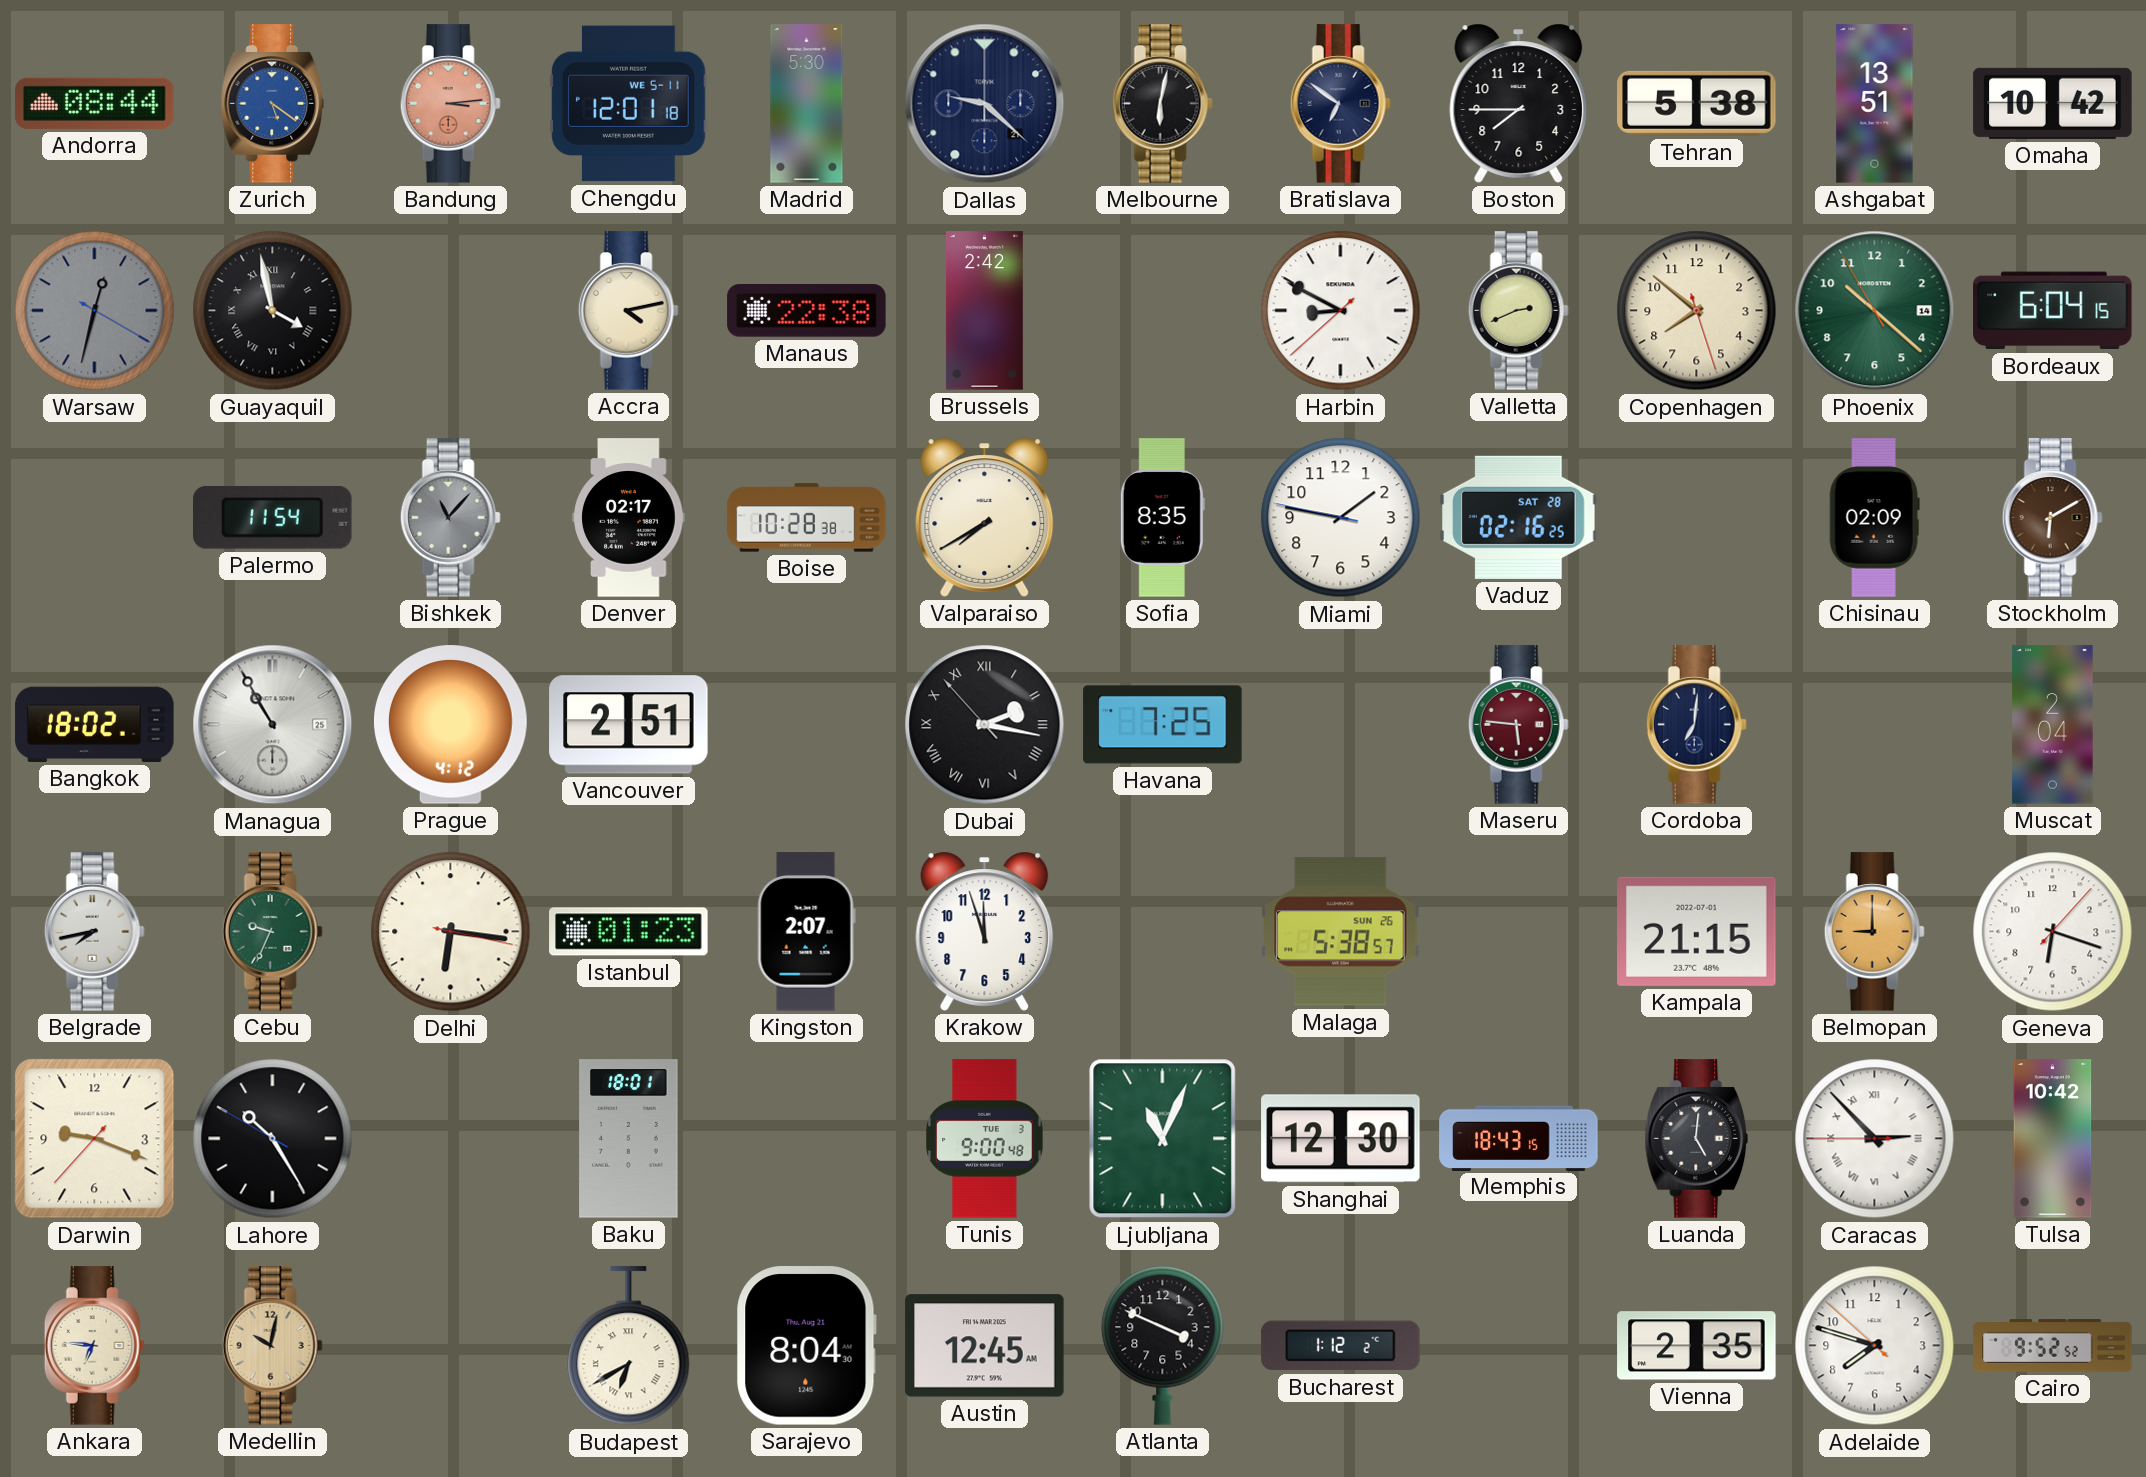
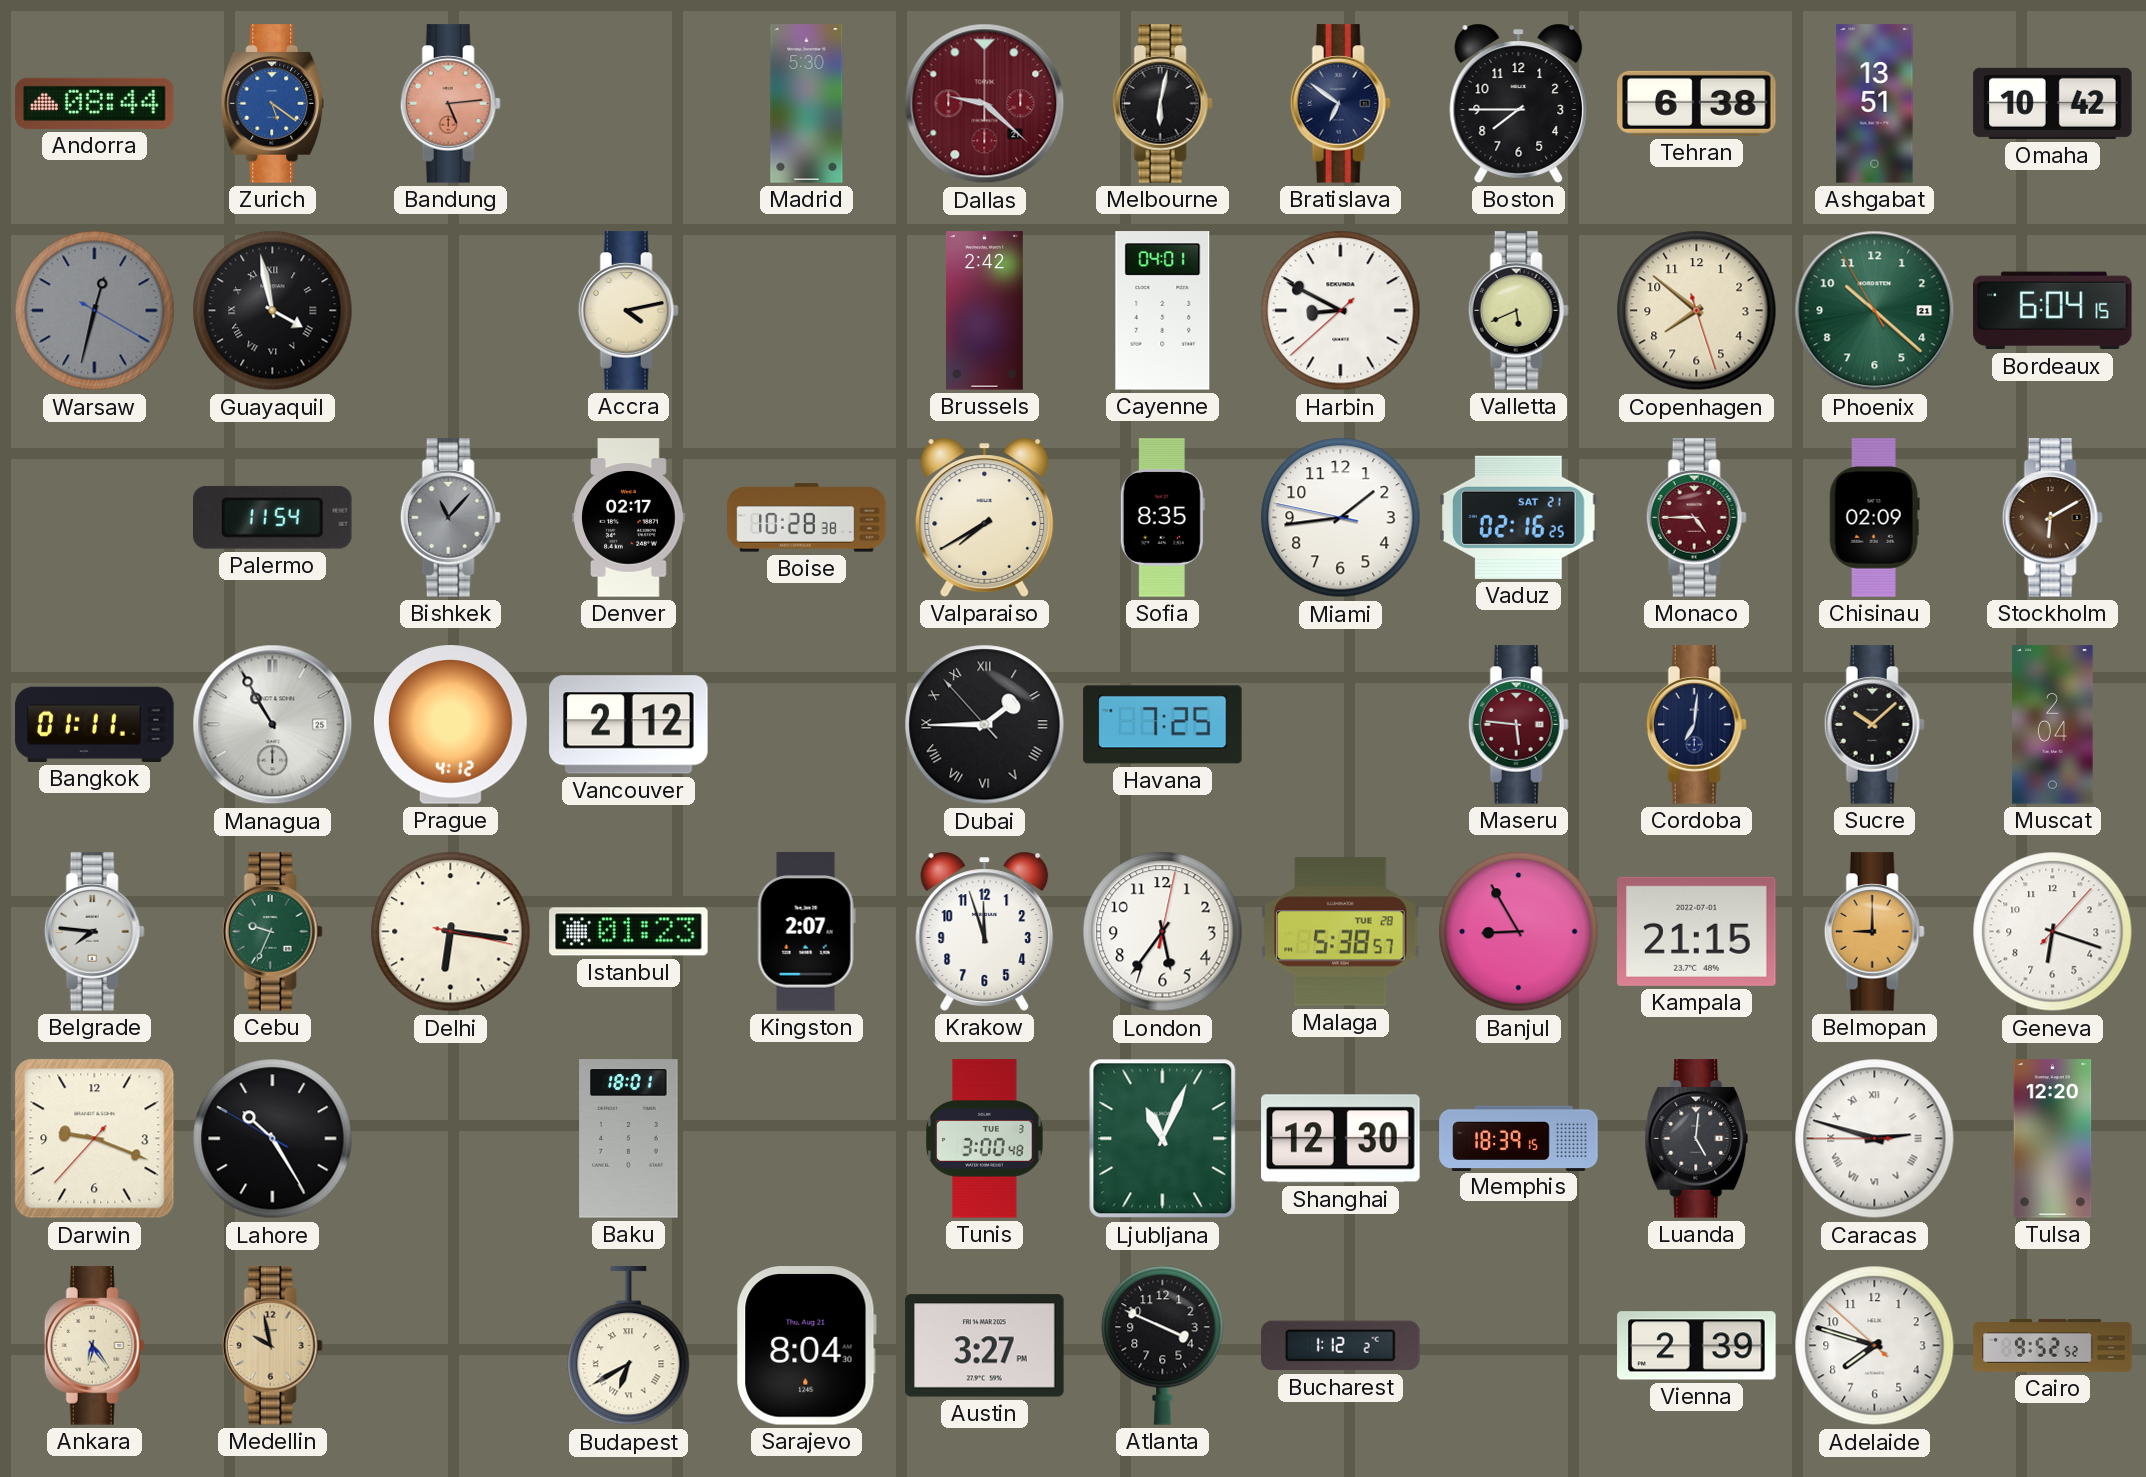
Bandung: 3:14 -> 5:14 (450, 104)
Chengdu: 12:01 -> none (629, 104)
Dallas dial: navy -> burgundy (985, 104)
Tehran: 5:38 -> 6:38 (1697, 103)
Manaus: 22:38 -> none (807, 311)
Cayenne: none -> 04:01 (1163, 311)
Valletta: 2:41 -> 5:41 (1518, 311)
Phoenix date: 14 -> 21 (1875, 311)
Miami: 1:46 -> 1:43 (1341, 518)
Vaduz date: SAT 28 -> SAT 21 (1519, 517)
Monaco: none -> 4:45 (1696, 518)
Bangkok: 18:02 -> 01:11 (95, 724)
Vancouver: 2:51 -> 2:12 (629, 725)
Dubai: 2:16 -> 1:44 (985, 725)
Sucre: none -> 10:08 (1874, 725)
Belgrade: 7:43 -> 7:46 (94, 932)
London: none -> 5:36 (1163, 932)
Malaga date: SUN 26 -> TUE 28 (1341, 932)
Banjul: none -> 8:55 (1519, 932)
Tunis: 9:00 -> 3:00 (985, 1139)
Memphis: 18:43 -> 18:39 (1519, 1138)
Caracas: 2:52 -> 2:47 (1875, 1139)
Tulsa: 10:42 -> 12:20 (2053, 1139)
Ankara: 6:46 -> 6:24 (94, 1346)
Medellin: 10:02 -> 9:58 (272, 1346)
Austin: 12:45 -> 3:27 (985, 1346)
Vienna: 2:35 -> 2:39 (1697, 1346)
